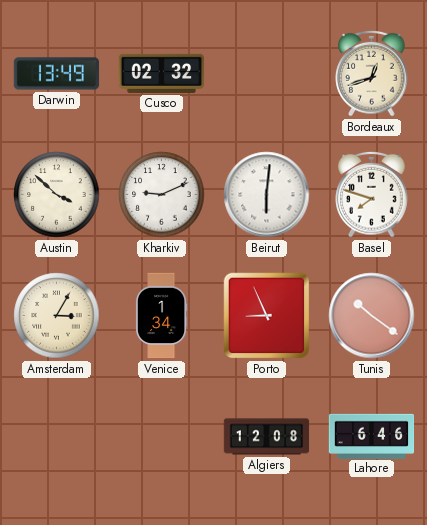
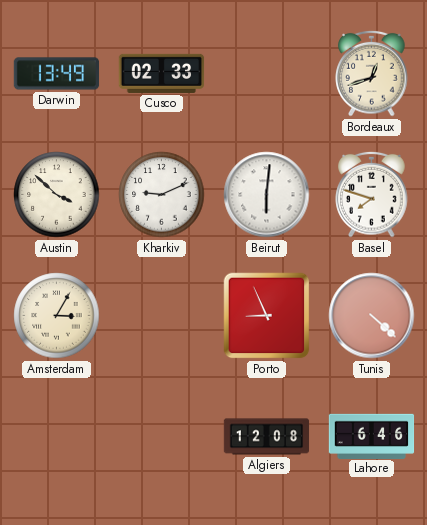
Cusco: 02:32 -> 02:33 (162, 73)
Venice: 1:34 -> none (161, 316)
Tunis: 10:21 -> 4:22 (372, 316)
